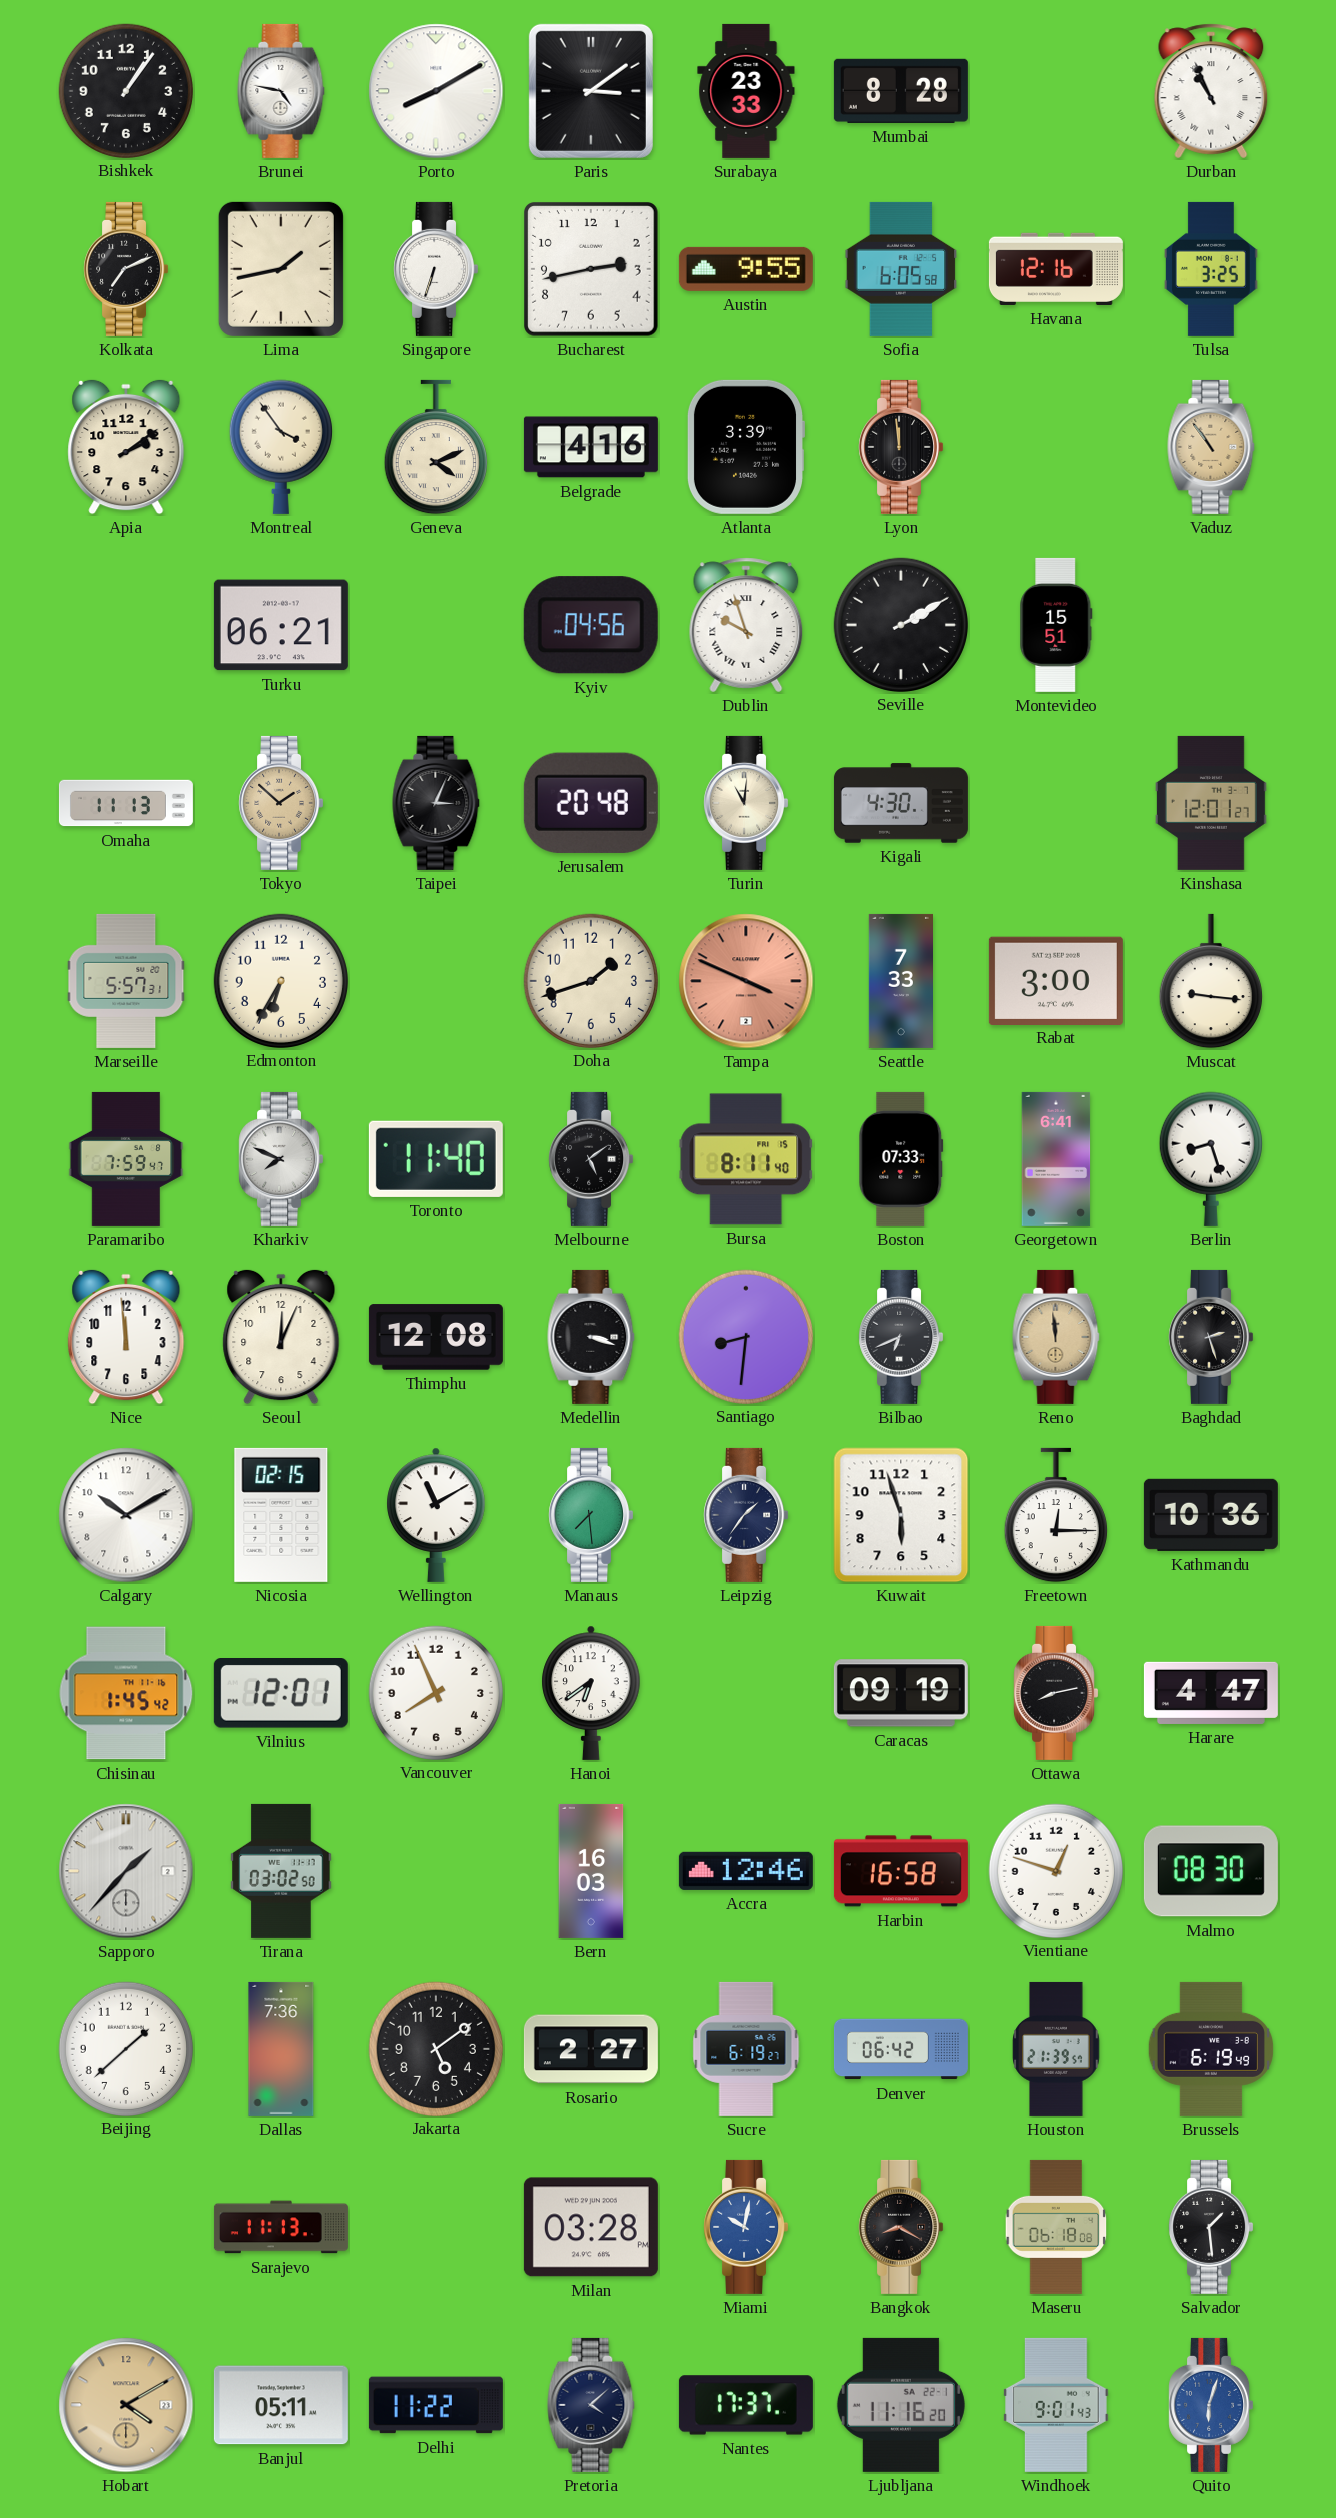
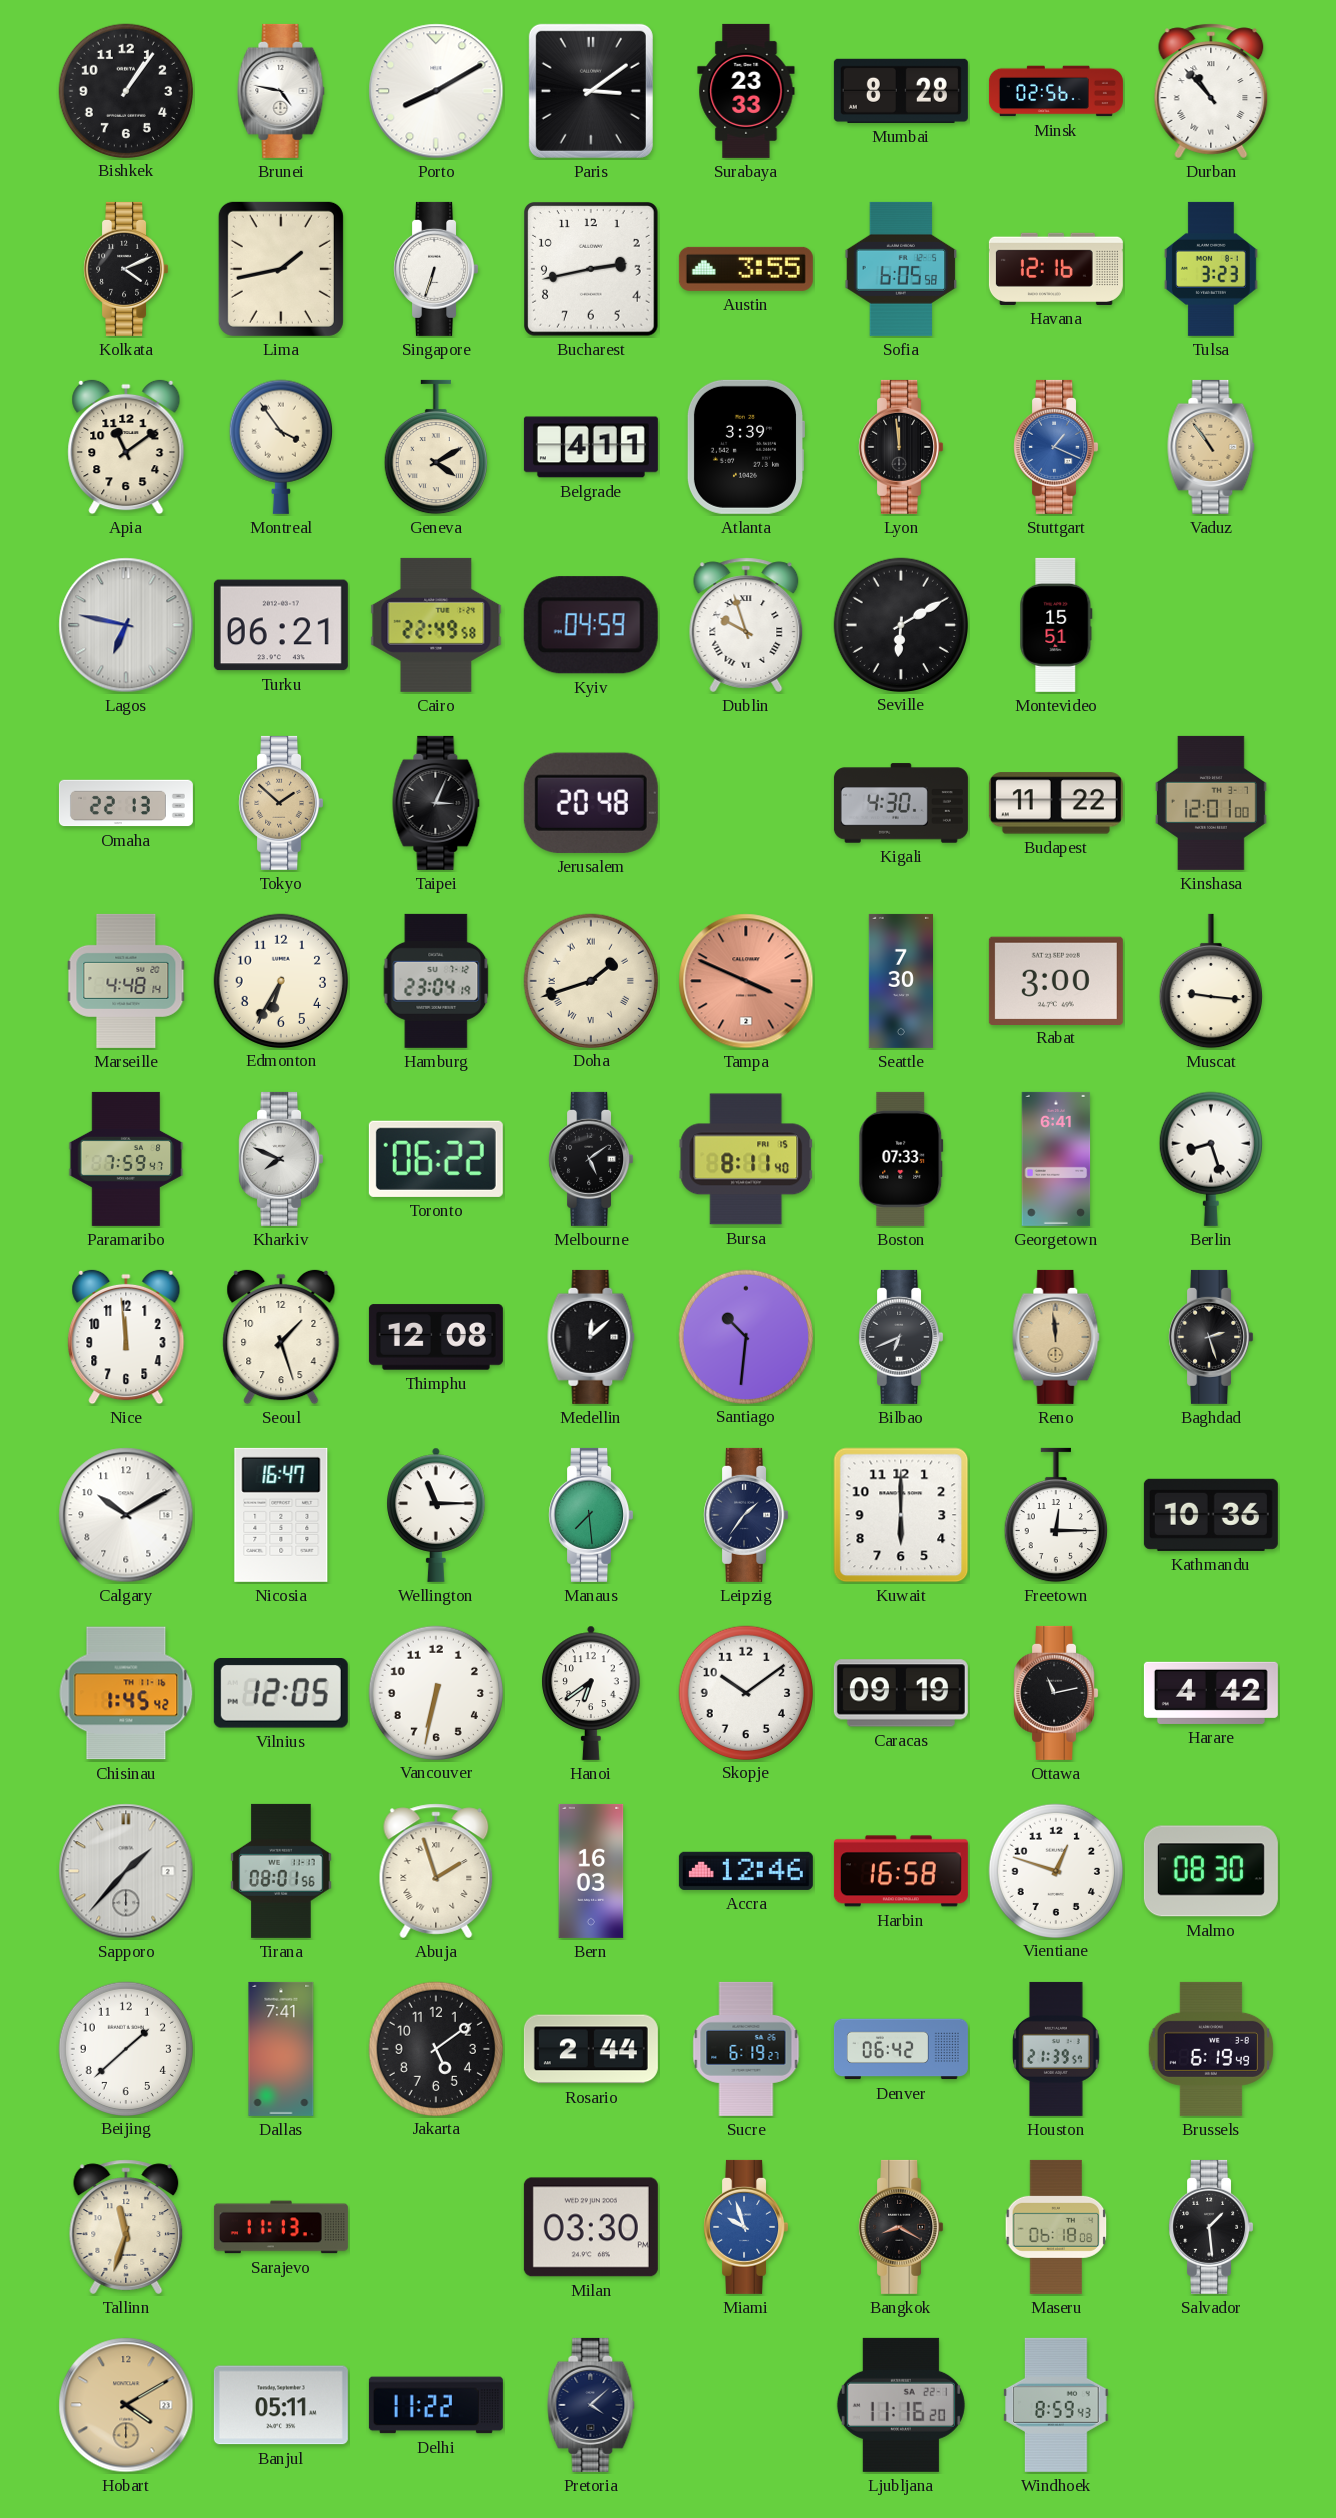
Minsk: none -> 02:56 (1056, 91)
Durban: 10:56 -> 10:53 (1211, 91)
Kolkata: 7:11 -> 4:11 (126, 269)
Austin: 9:55 -> 3:55 (746, 269)
Tulsa: 3:25 -> 3:23 (1211, 269)
Apia: 2:09 -> 11:09 (126, 447)
Geneva: 4:11 -> 4:10 (436, 447)
Belgrade: 4:16 -> 4:11 (591, 447)
Stuttgart: none -> 1:19 (1056, 447)
Lagos: none -> 6:47 (126, 625)
Cairo: none -> 22:49 (436, 625)
Kyiv: 04:56 -> 04:59 (591, 625)
Seville: 2:10 -> 6:10 (900, 624)
Omaha: 11:13 -> 22:13 (126, 803)
Turin: 11:01 -> none (746, 803)
Budapest: none -> 11:22 (1056, 803)
Kinshasa: 12:01:27 -> 12:01:00 (1211, 803)
Marseille: 5:57 -> 4:48 (126, 981)
Hamburg: none -> 23:04 (436, 981)
Doha numerals: Arabic -> Roman (590, 980)
Seattle: 7:33 -> 7:30 (900, 981)
Toronto: 11:40 -> 06:22 (436, 1159)
Seoul: 12:04 -> 1:27 (281, 1337)
Medellin: 3:18 -> 12:08 (591, 1337)
Santiago: 8:31 -> 10:31 (745, 1336)
Nicosia: 02:15 -> 16:47 (281, 1515)
Wellington: 11:10 -> 11:15 (436, 1515)
Kuwait: 5:57 -> 6:00 (901, 1515)
Vilnius: 12:01 -> 12:05 (281, 1694)
Vancouver: 7:56 -> 6:32 (435, 1692)
Skopje: none -> 10:09 (745, 1692)
Ottawa: 8:13 -> 11:13 (1056, 1693)
Harare: 4:47 -> 4:42 (1211, 1693)
Tirana: 03:02 -> 08:01 (281, 1871)
Abuja: none -> 1:57 (436, 1871)
Dallas: 7:36 -> 7:41 (281, 2049)
Rosario: 2:27 -> 2:44 (591, 2049)
Tallinn: none -> 11:33 (126, 2227)
Milan: 03:28 -> 03:30 (591, 2227)
Miami: 10:02 -> 9:57 (746, 2227)
Nantes: 17:37 -> none (746, 2405)
Windhoek: 9:01 -> 8:59 (1056, 2405)
Quito: 6:03 -> none (1211, 2405)
